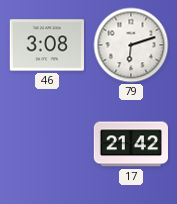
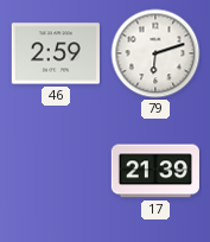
46: 3:08 -> 2:59 (56, 53)
17: 21:42 -> 21:39 (154, 171)
